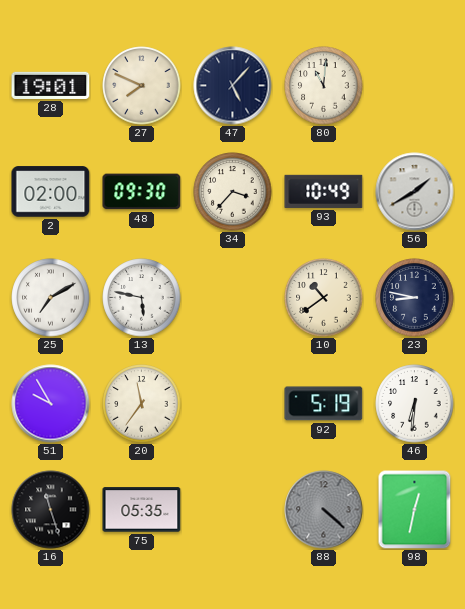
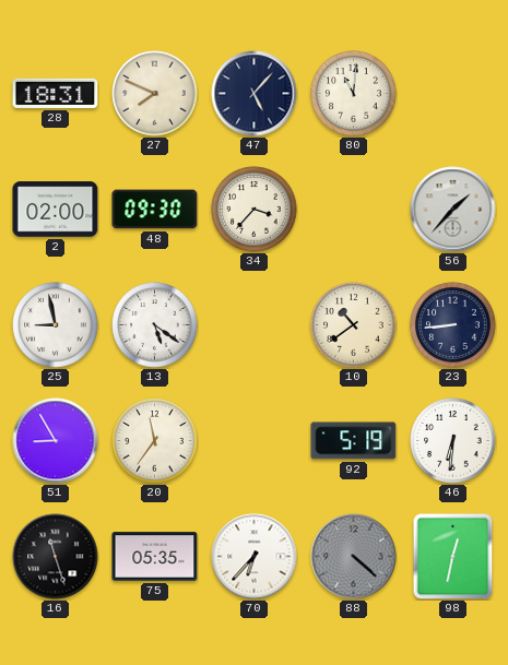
28: 19:01 -> 18:31 (56, 93)
93: 10:49 -> none (324, 191)
56: 1:40 -> 1:37 (453, 210)
25: 7:10 -> 8:58 (56, 325)
13: 5:47 -> 5:21 (155, 325)
23: 8:47 -> 8:44 (453, 325)
51: 9:55 -> 8:55 (56, 441)
70: none -> 6:37 (255, 557)
